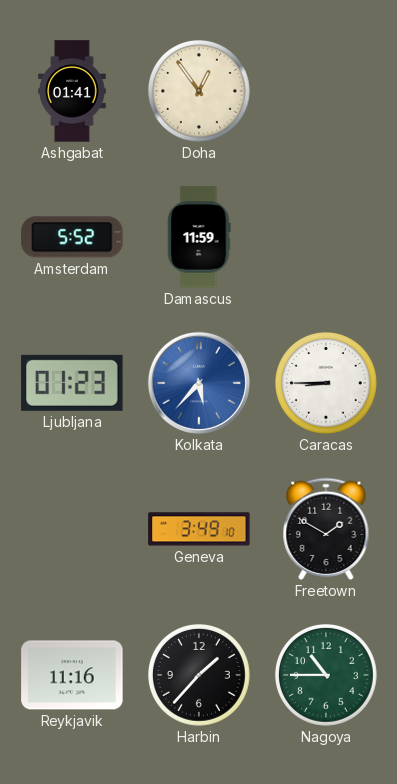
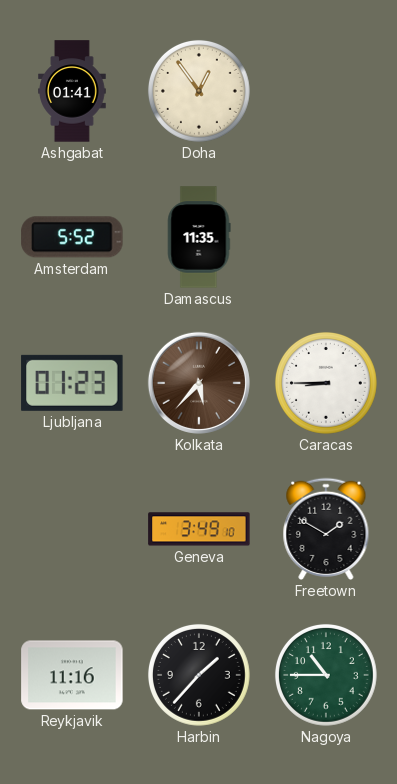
Damascus: 11:59 -> 11:35 (199, 237)
Kolkata dial: blue -> brown (199, 383)
